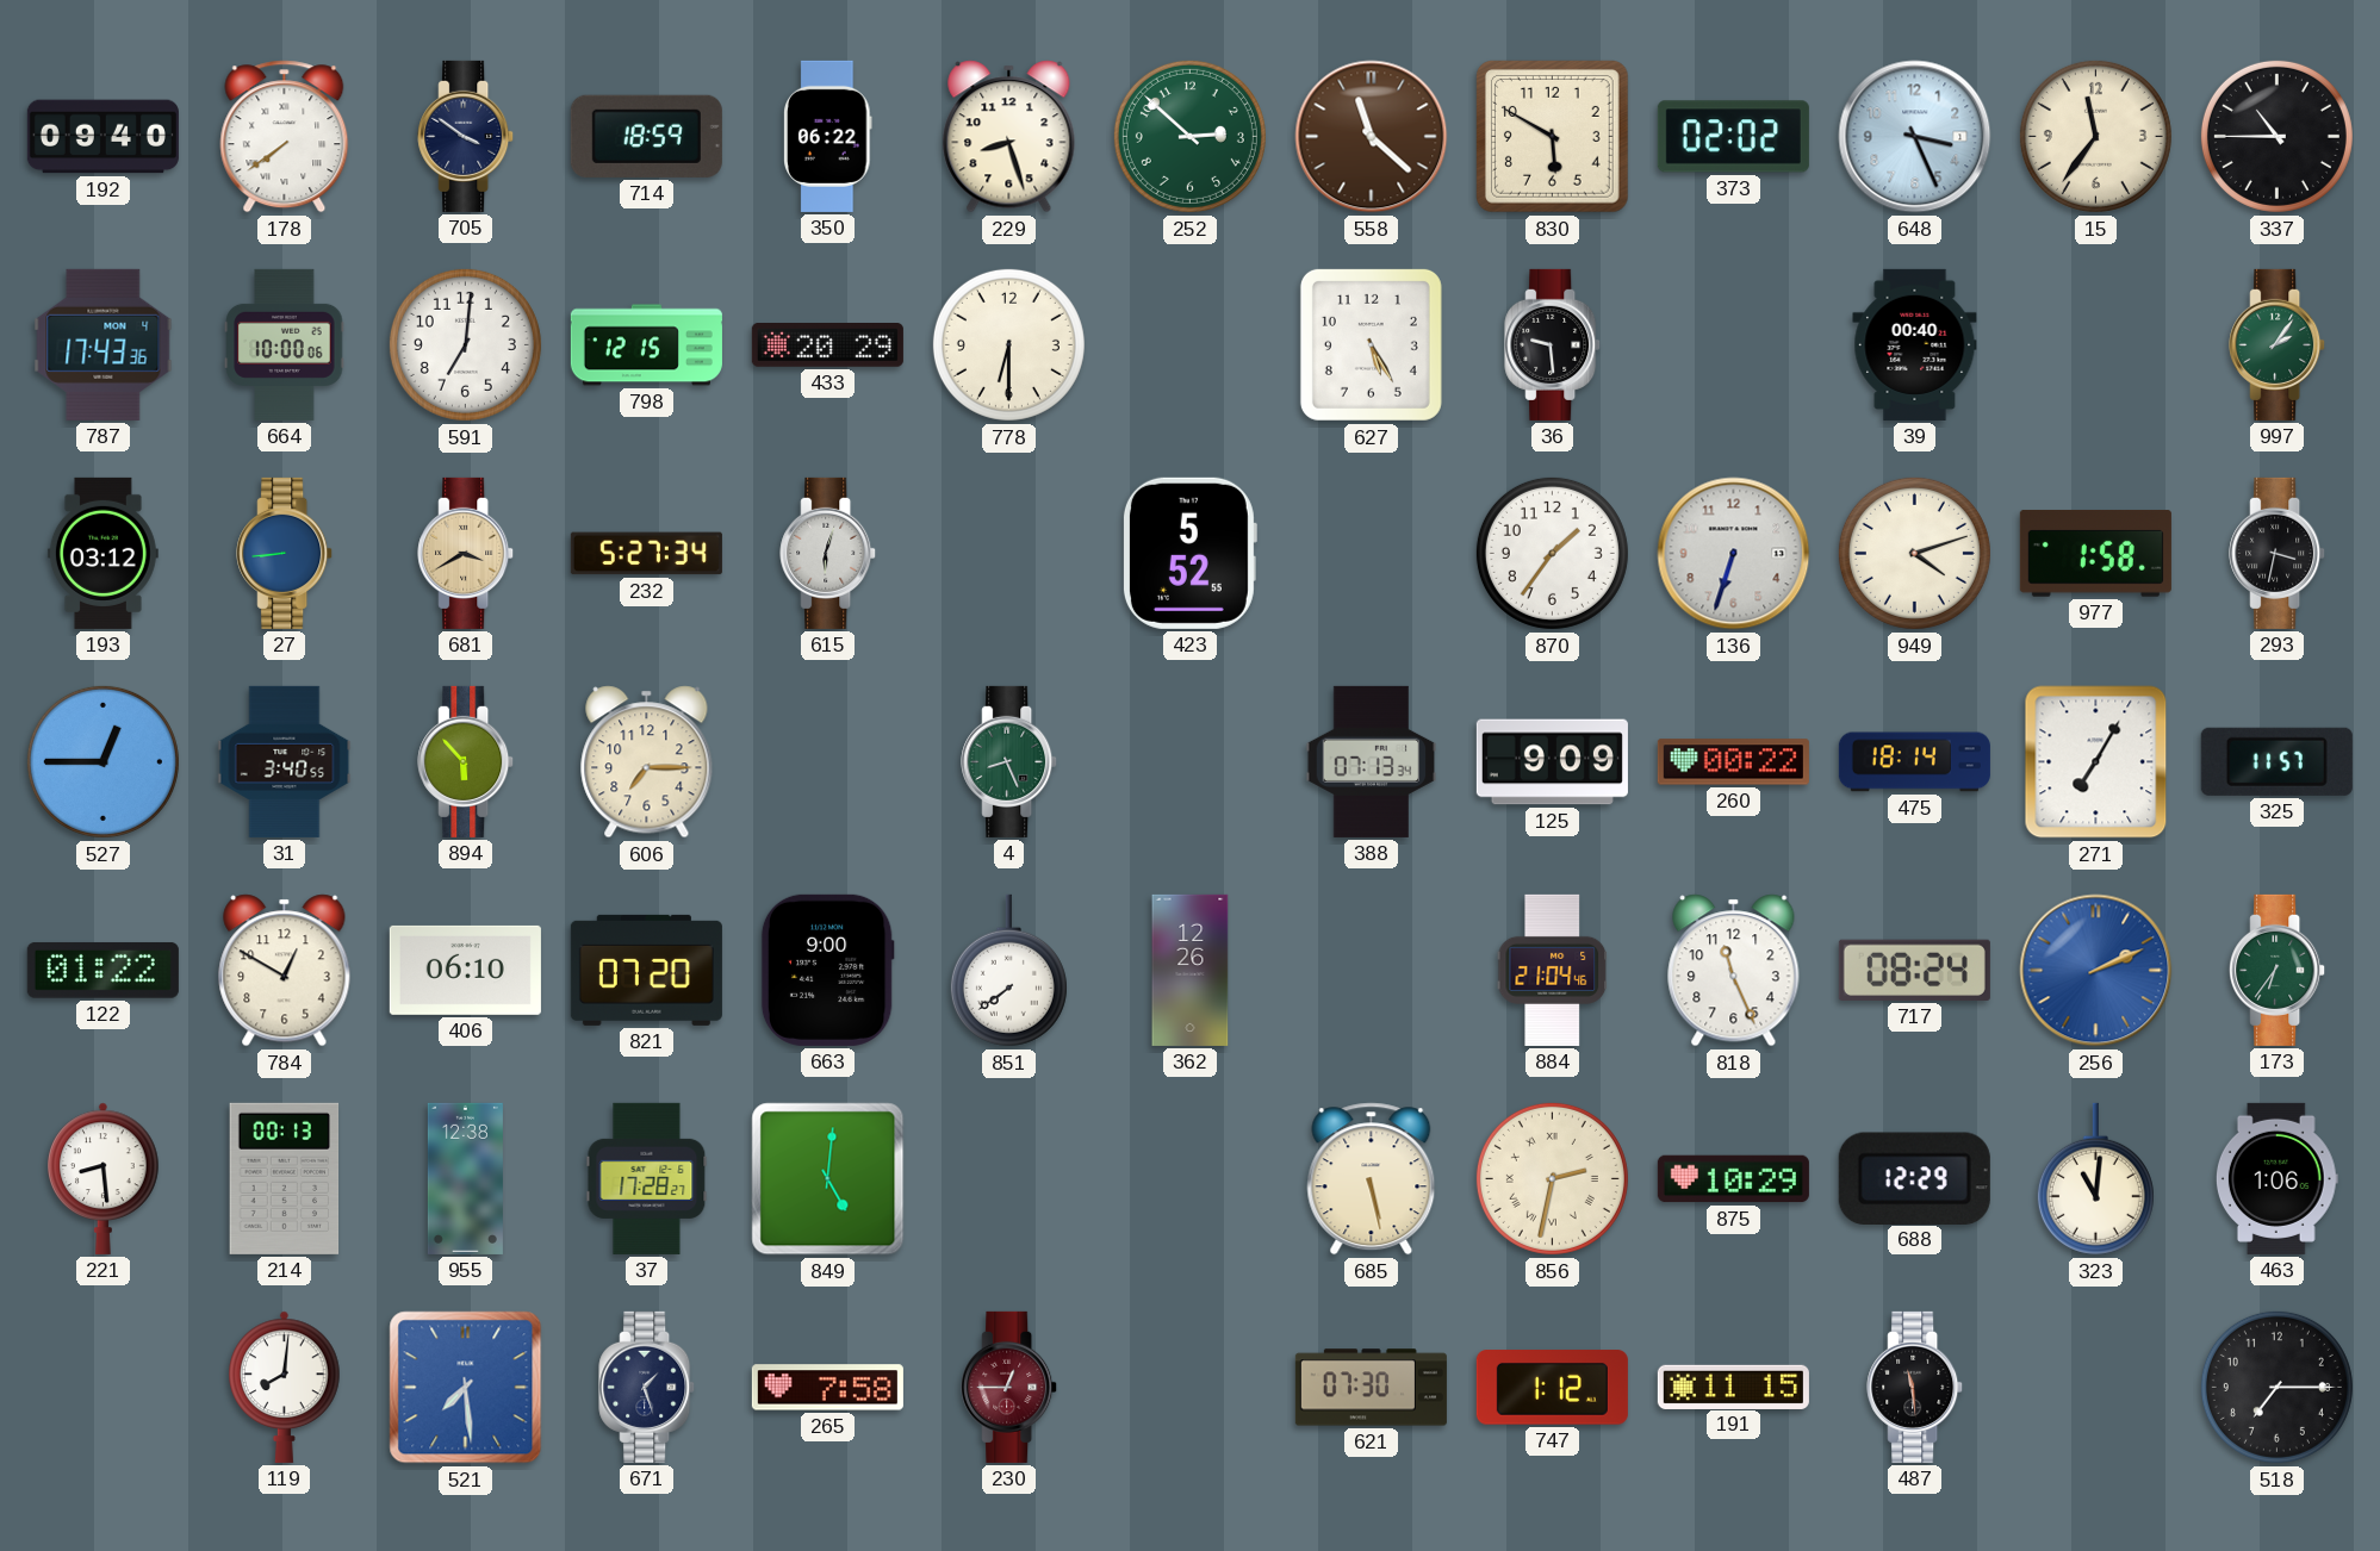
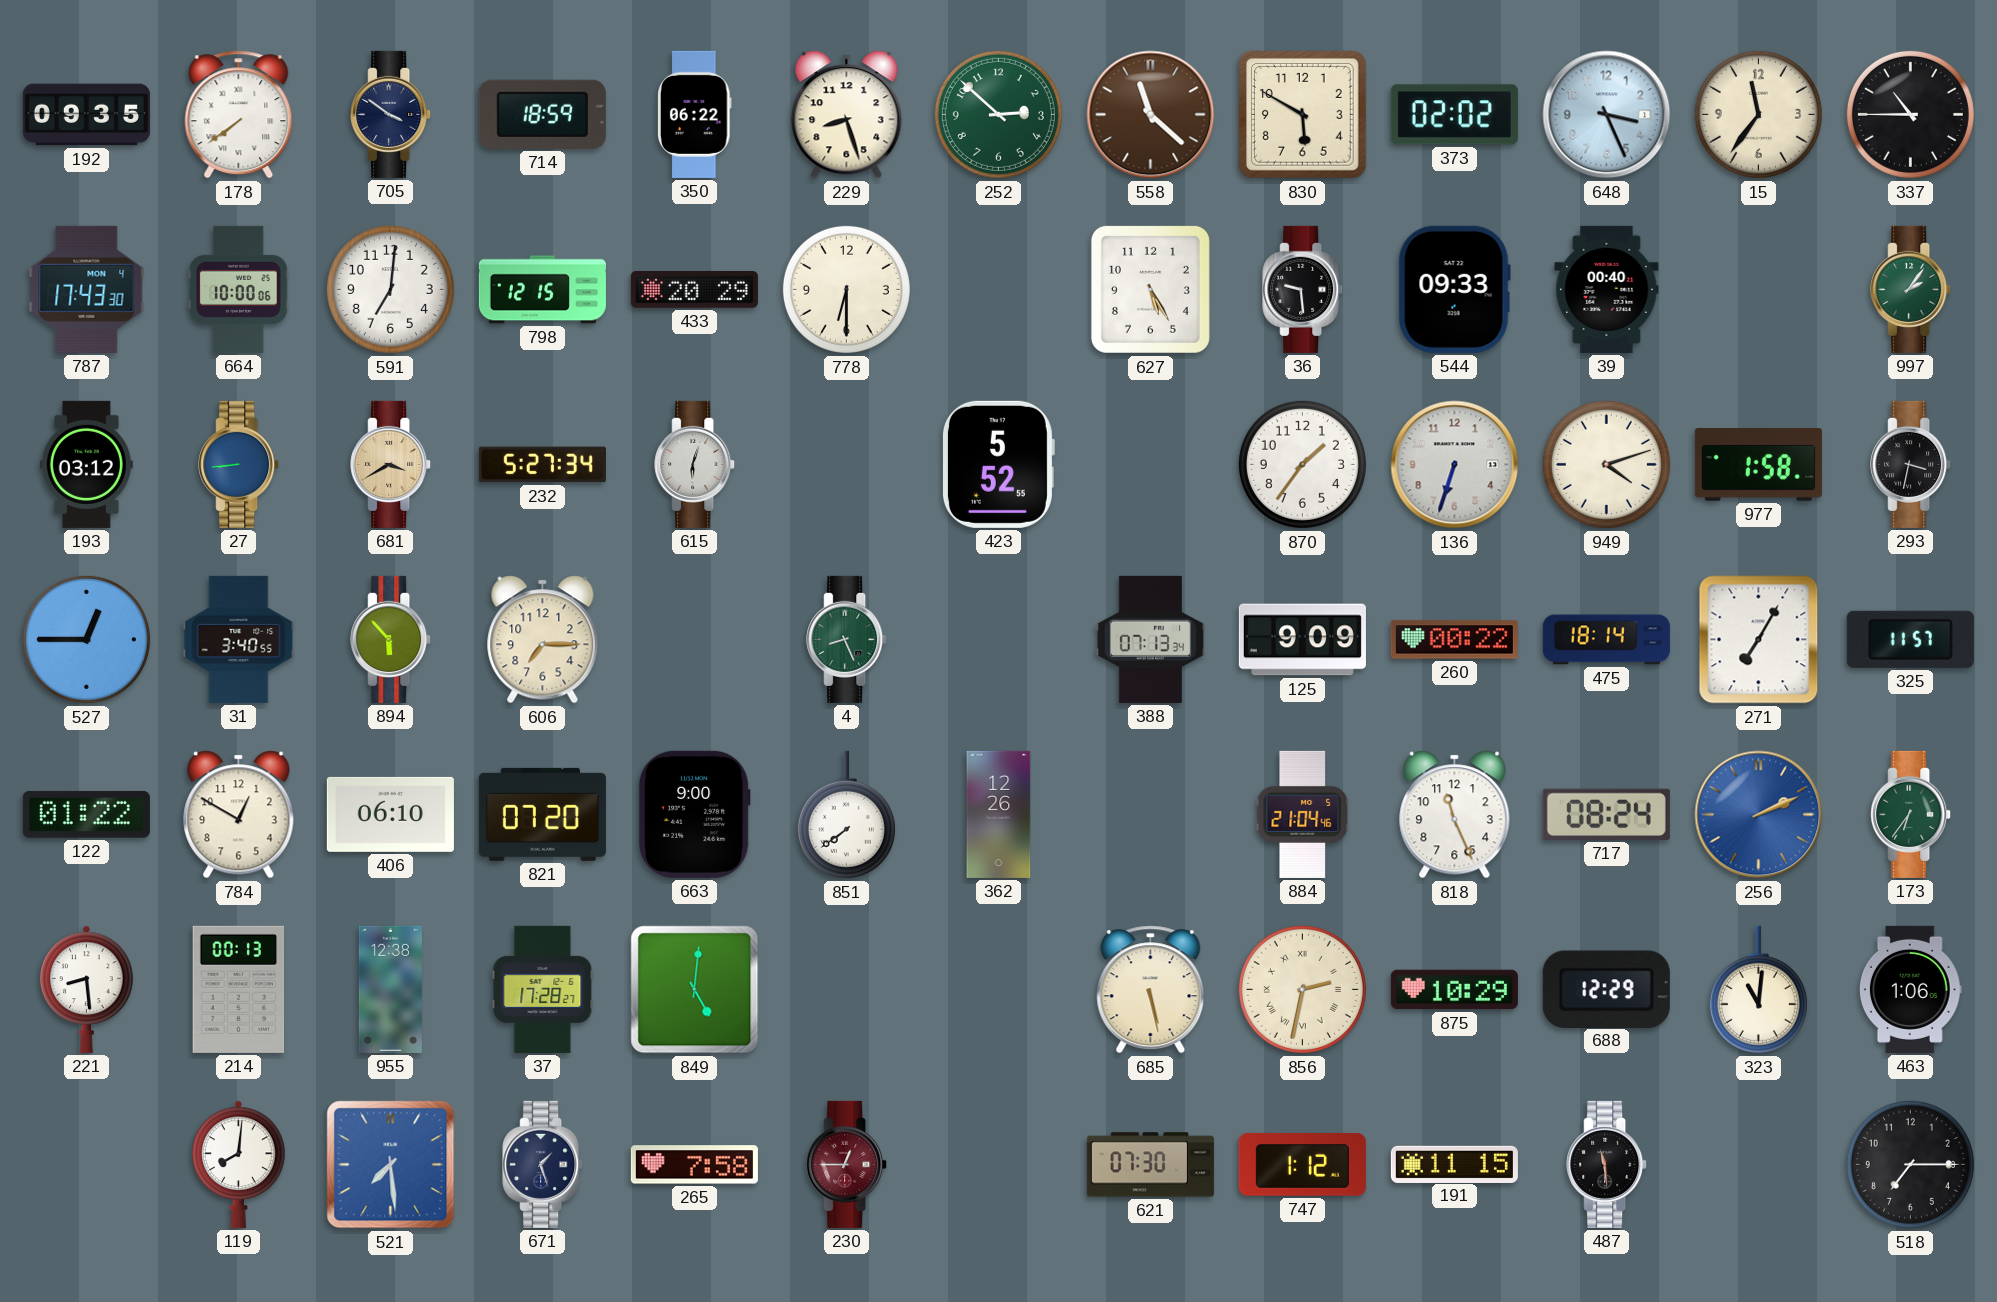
192: 09:40 -> 09:35 (86, 115)
787: 17:43:36 -> 17:43:30 (87, 289)
544: none -> 09:33 (1454, 289)
